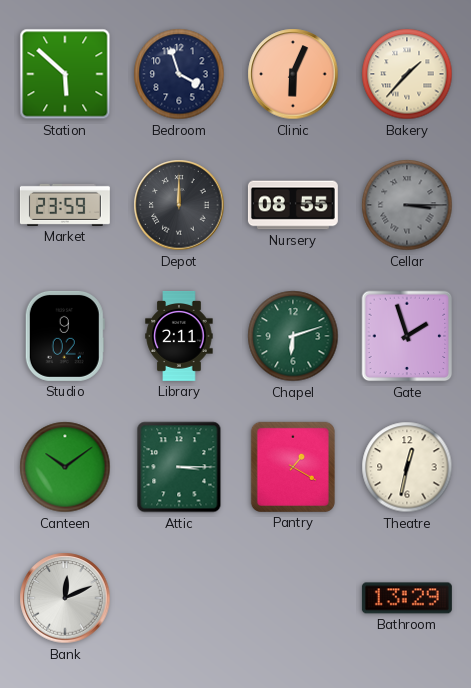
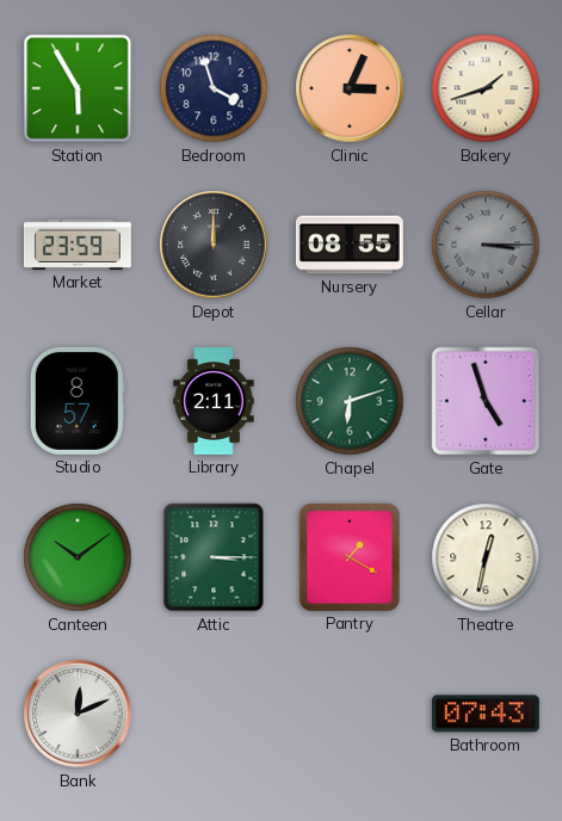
Station: 5:52 -> 5:55 (78, 88)
Clinic: 6:04 -> 3:04 (350, 88)
Bakery: 1:37 -> 1:42 (486, 88)
Studio: 9:02 -> 8:57 (78, 401)
Gate: 1:57 -> 4:57 (486, 401)
Bathroom: 13:29 -> 07:43 (486, 714)
